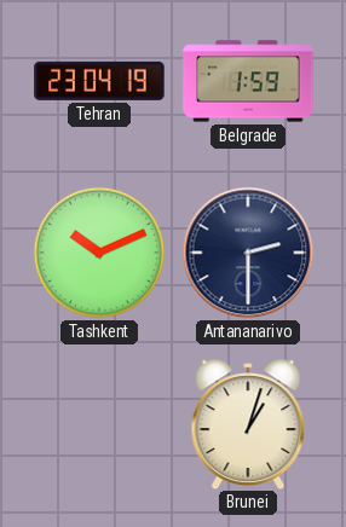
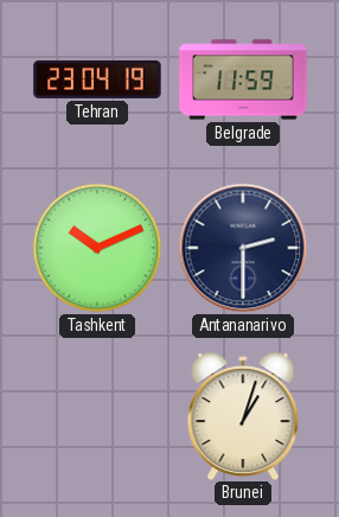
Belgrade: 1:59 -> 11:59 (243, 79)
